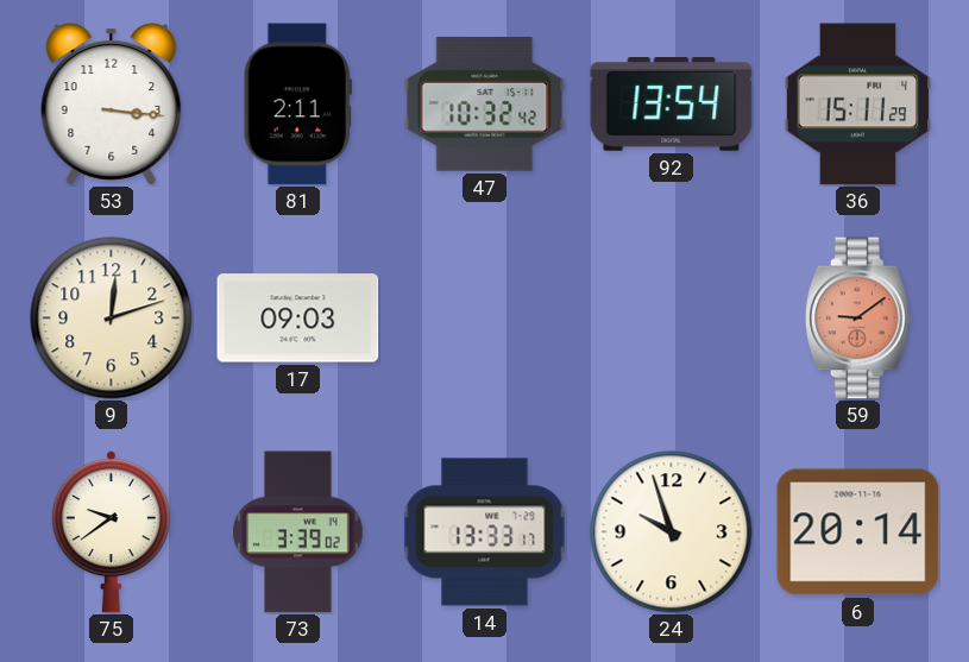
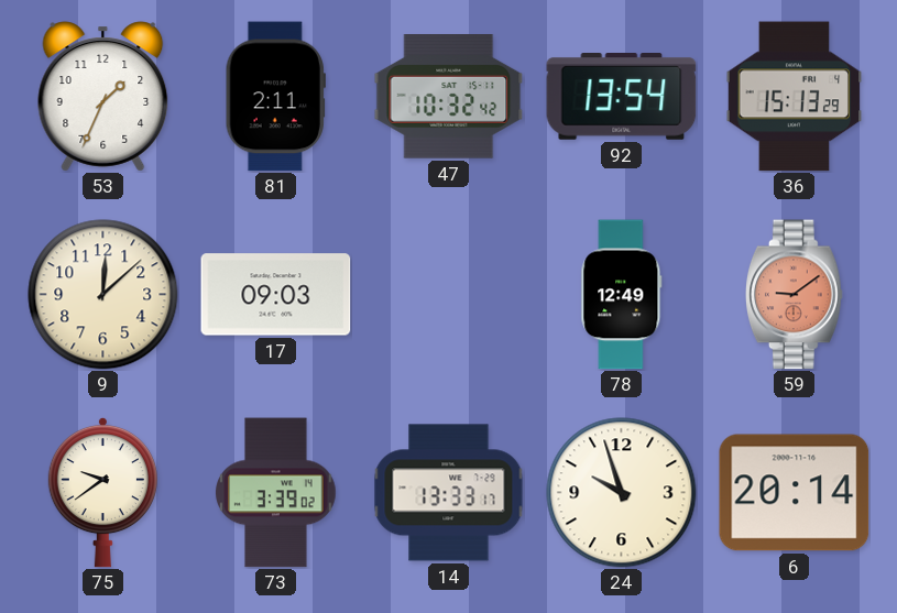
53: 3:16 -> 1:34 (103, 97)
36: 15:11 -> 15:13 (795, 97)
9: 12:12 -> 12:08 (103, 295)
78: none -> 12:49 (622, 295)
